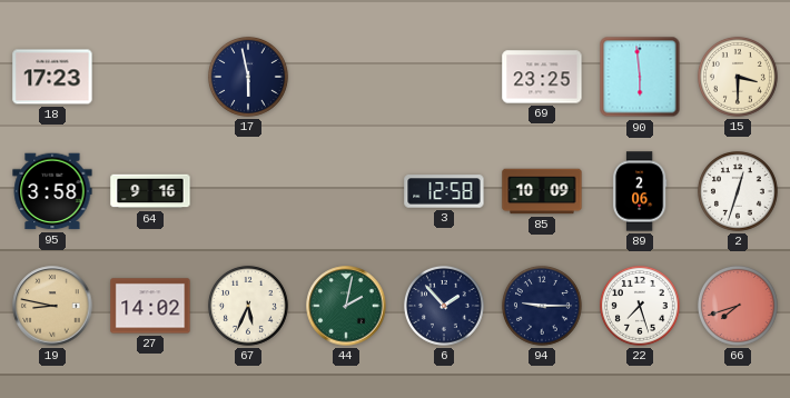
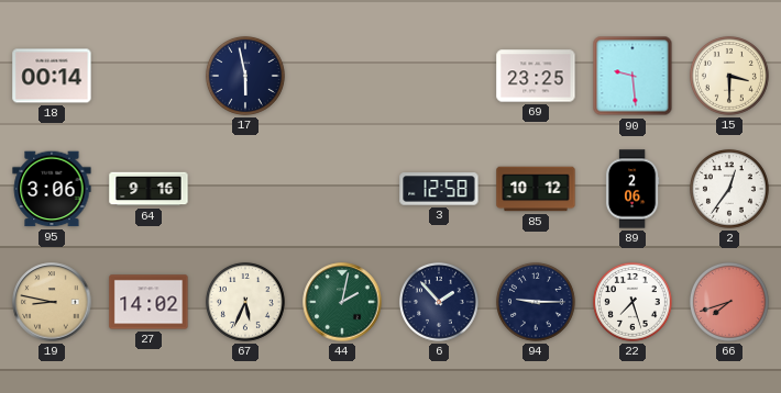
18: 17:23 -> 00:14 (52, 76)
90: 5:59 -> 9:29 (632, 76)
95: 3:58 -> 3:06 (52, 189)
85: 10:09 -> 10:12 (536, 189)
2: 12:33 -> 12:36 (729, 189)
